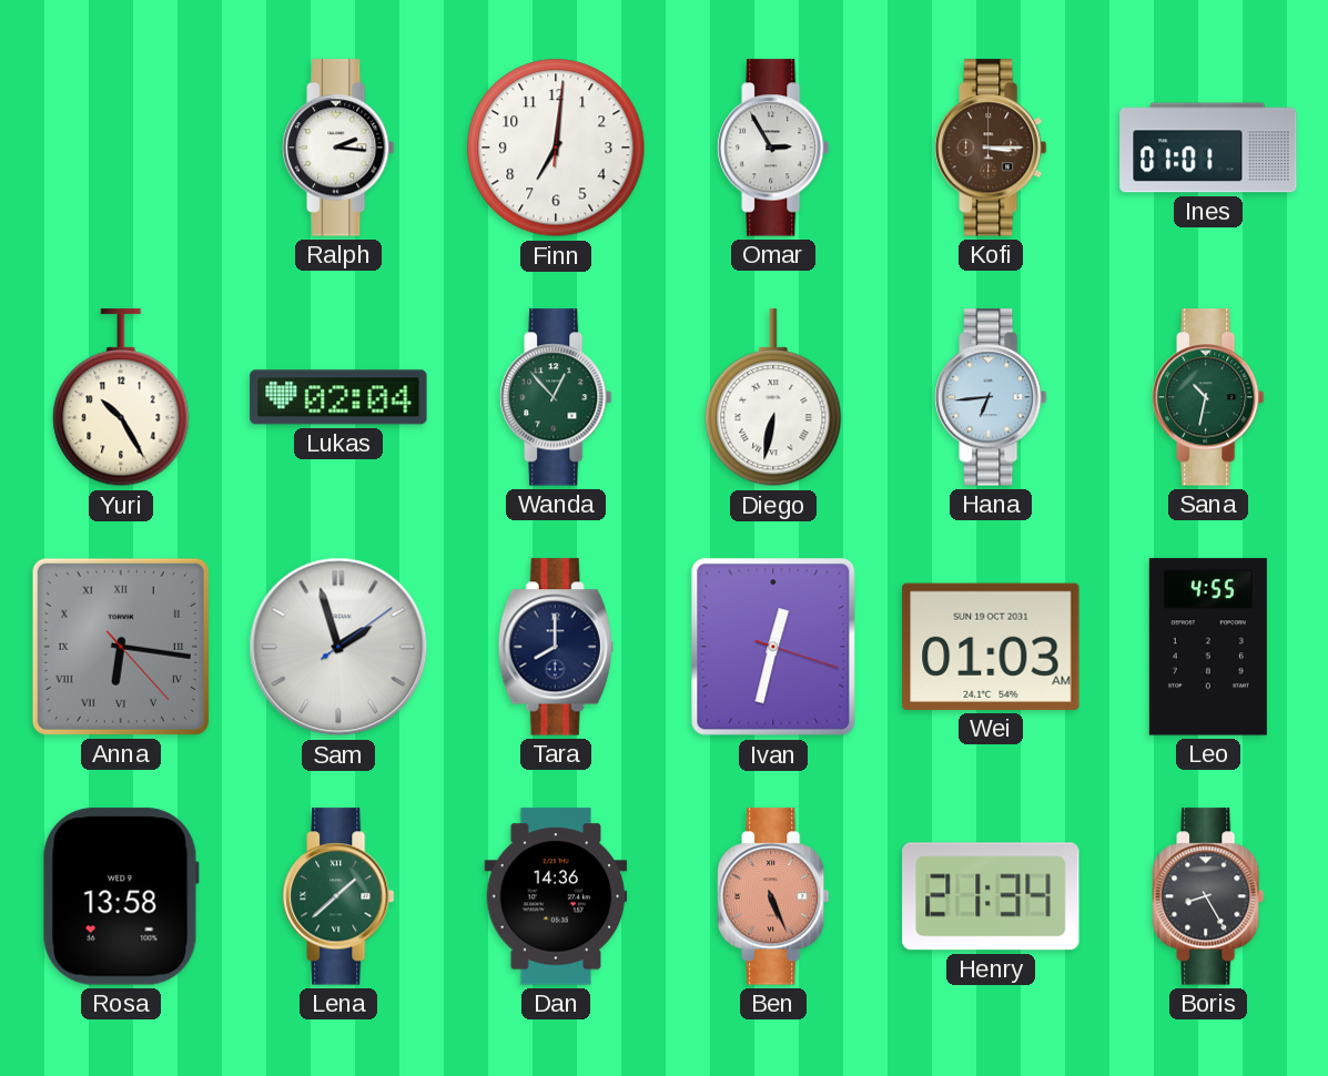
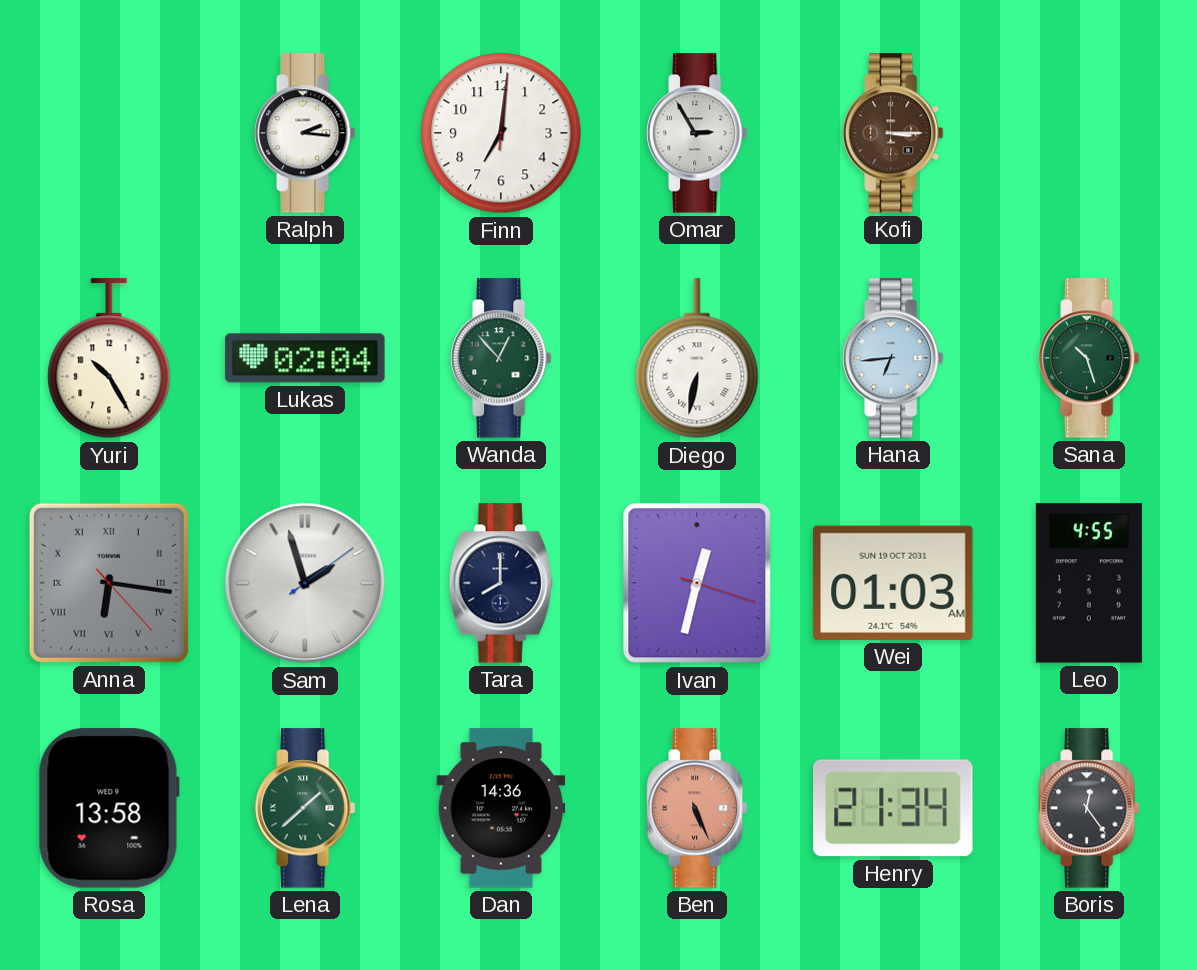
Ines: 01:01 -> none (1208, 148)
Sana: 10:32 -> 10:27 (1089, 358)
Boris: 8:25 -> 12:24 (1089, 808)
